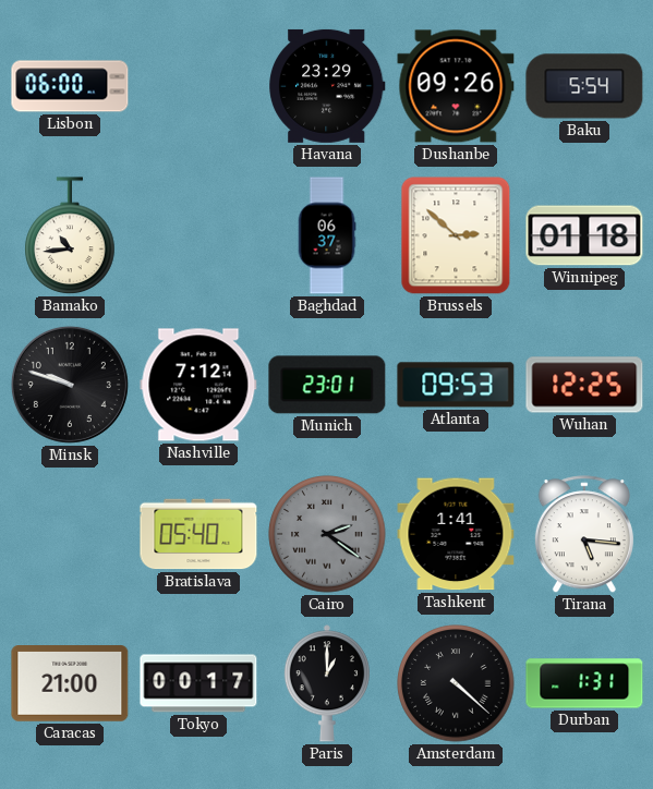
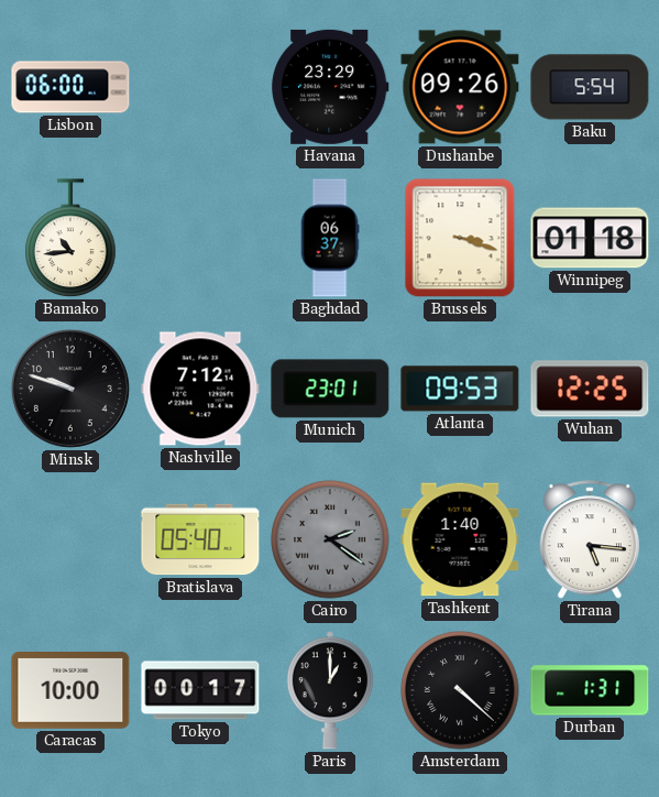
Brussels: 2:52 -> 3:18 (460, 238)
Tashkent: 1:41 -> 1:40 (460, 539)
Caracas: 21:00 -> 10:00 (70, 691)
